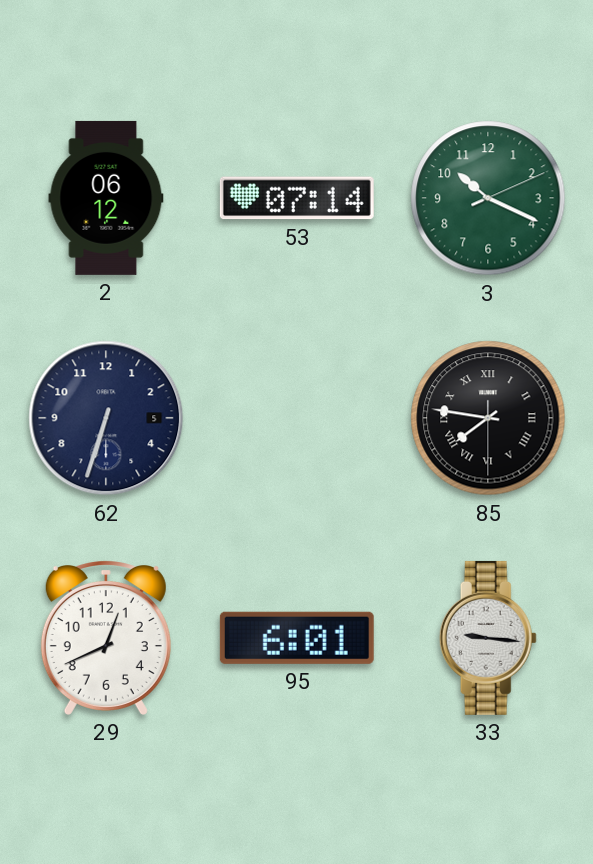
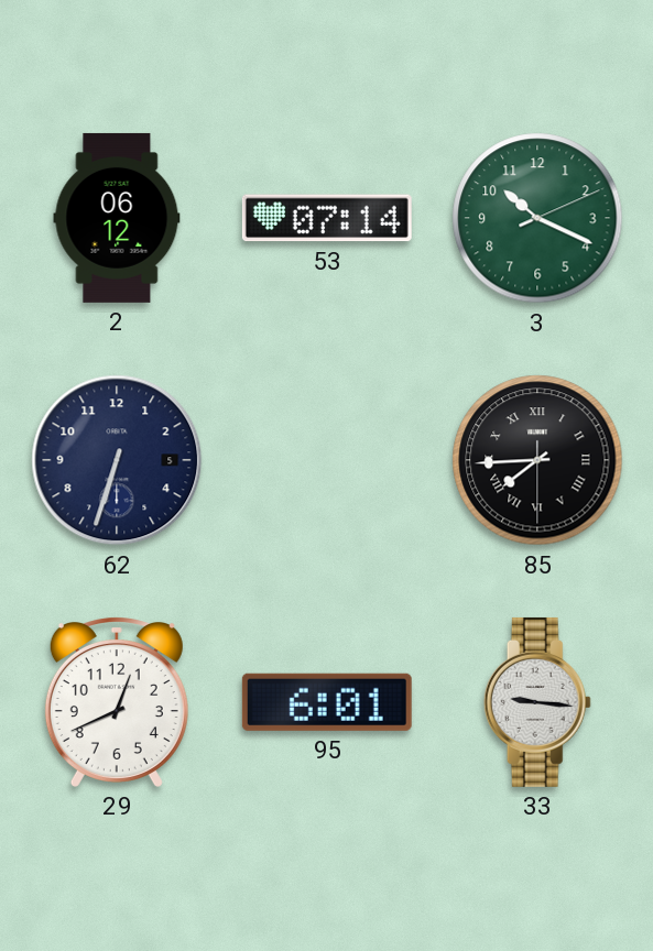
85: 7:46 -> 7:44 (537, 460)
